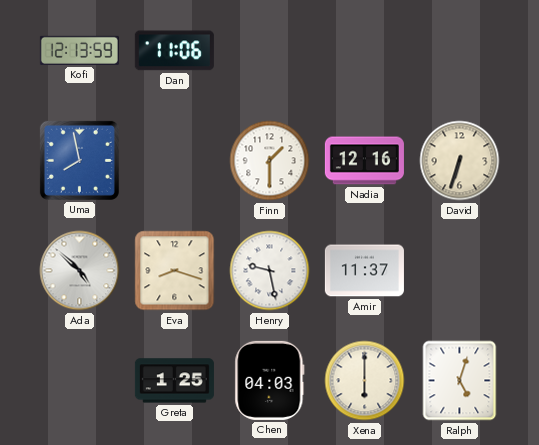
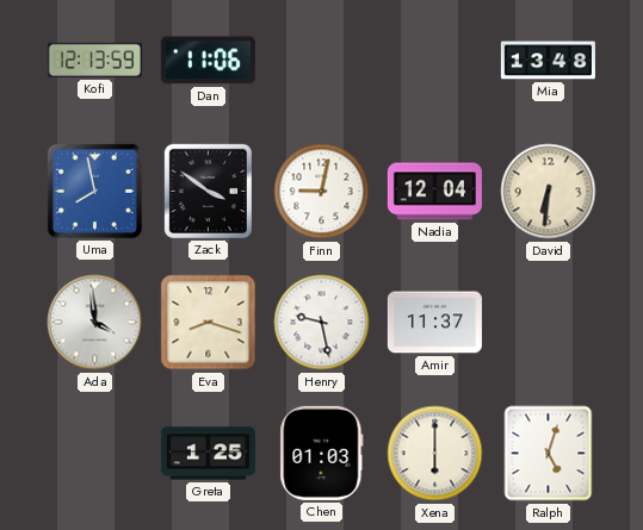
Mia: none -> 13:48 (548, 61)
Zack: none -> 3:51 (208, 191)
Finn: 1:30 -> 9:02 (322, 192)
Nadia: 12:16 -> 12:04 (434, 192)
David: 6:33 -> 6:31 (549, 192)
Ada: 4:52 -> 3:59 (95, 323)
Chen: 04:03 -> 01:03 (322, 453)
